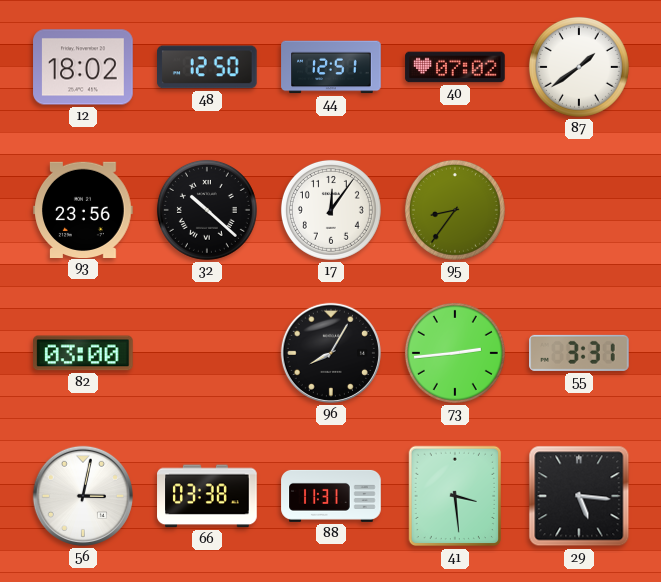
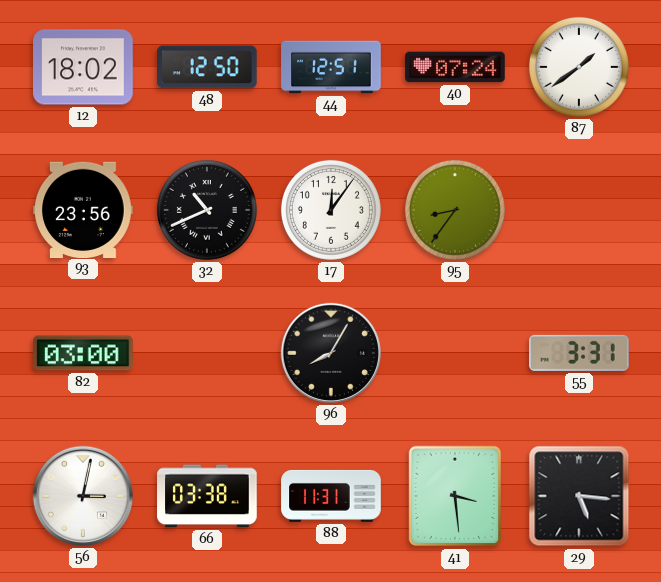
40: 07:02 -> 07:24 (455, 67)
32: 10:22 -> 10:41 (207, 210)
73: 2:44 -> none (455, 353)
